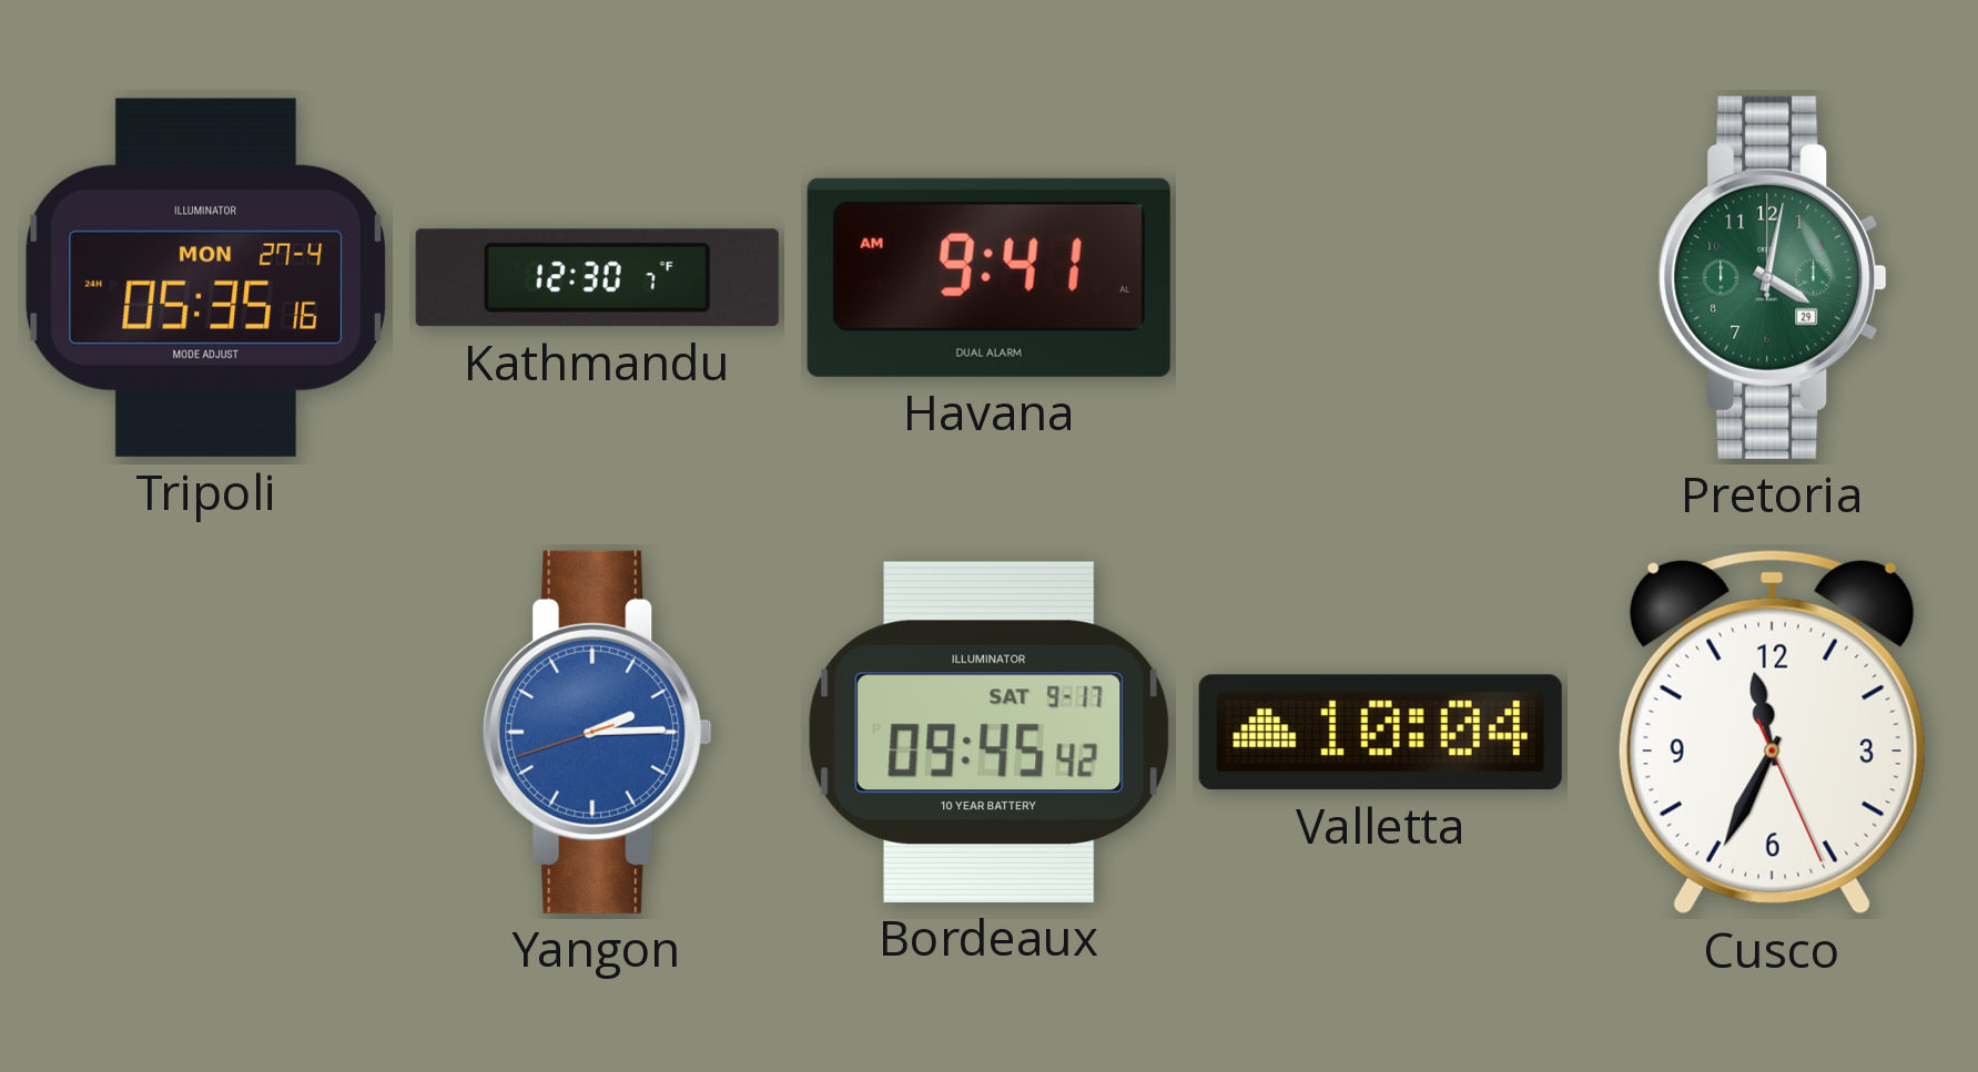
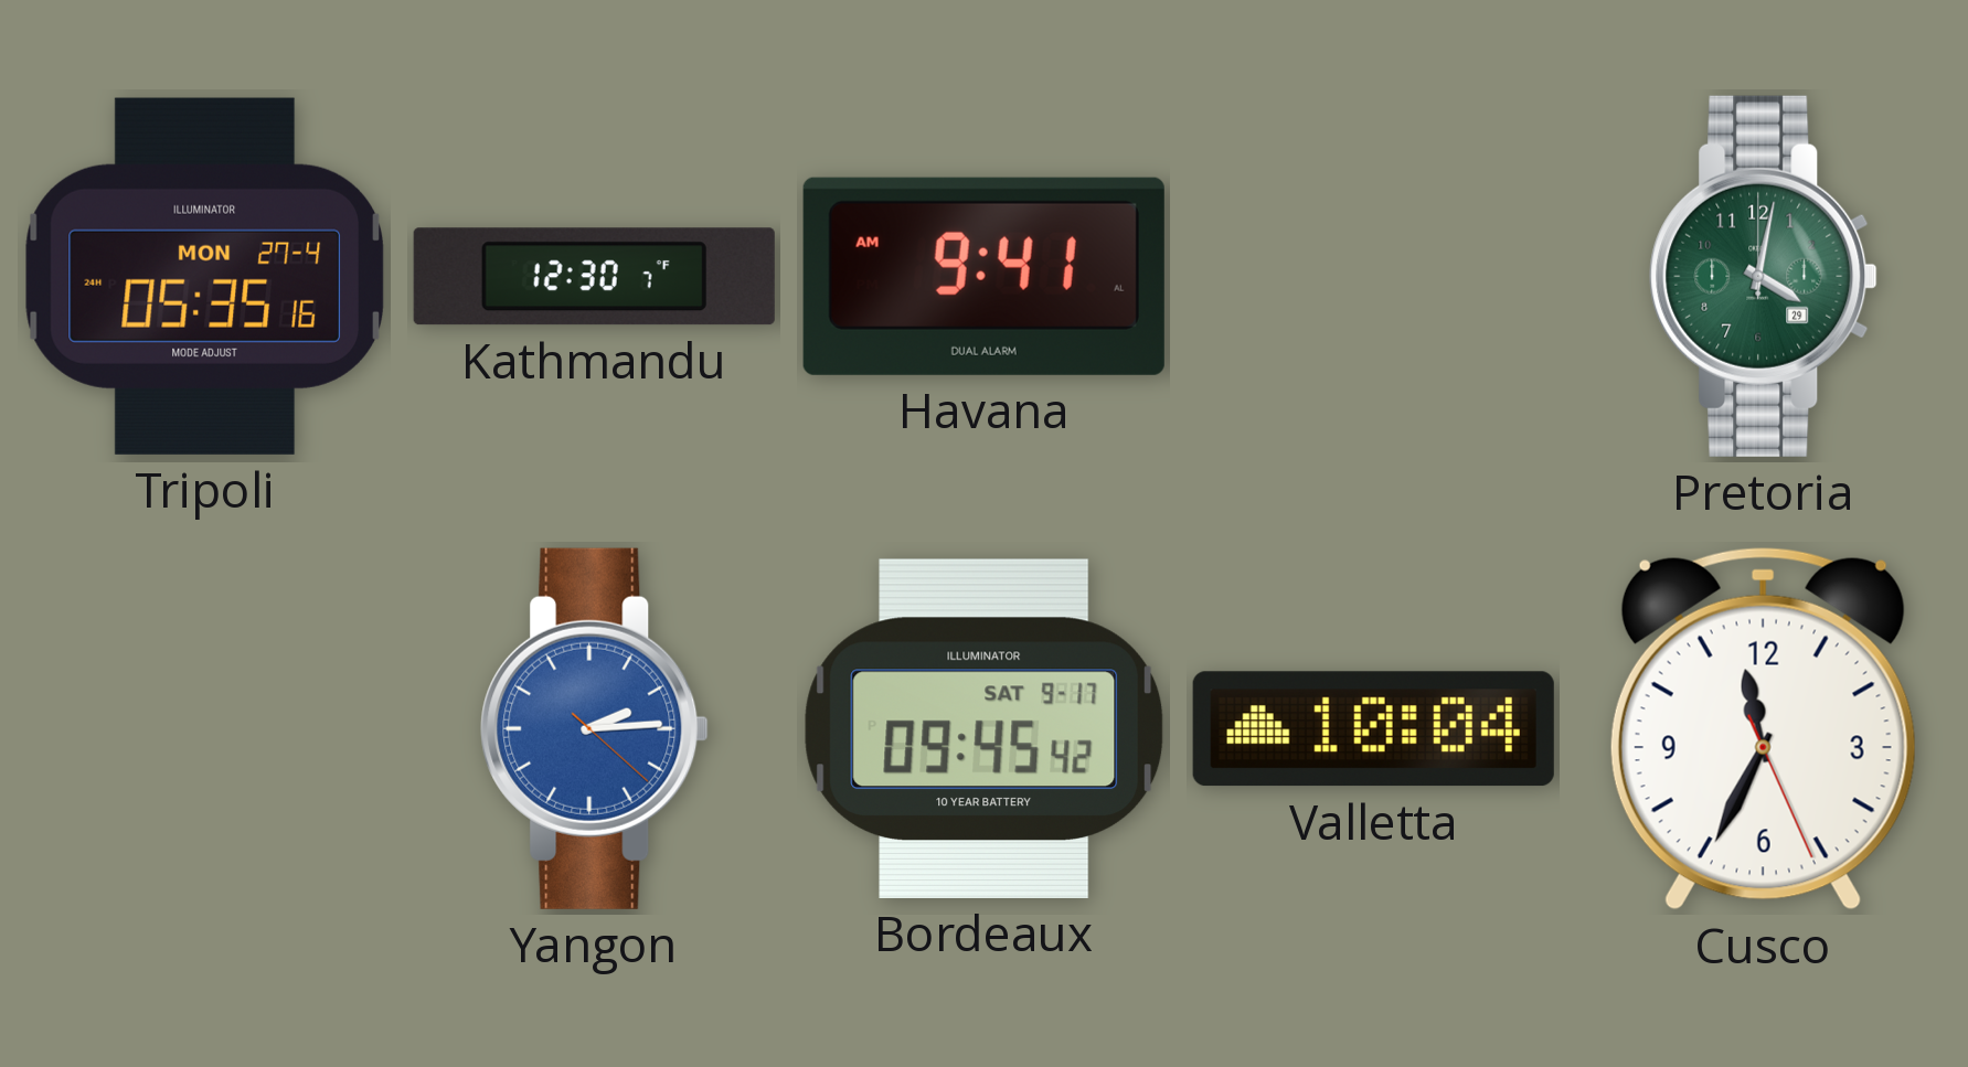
Yangon: 2:14:42 -> 2:14:22 (595, 728)
